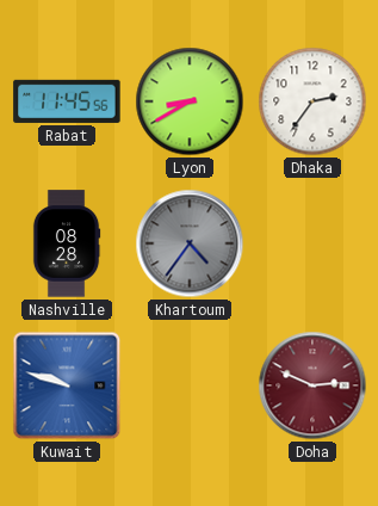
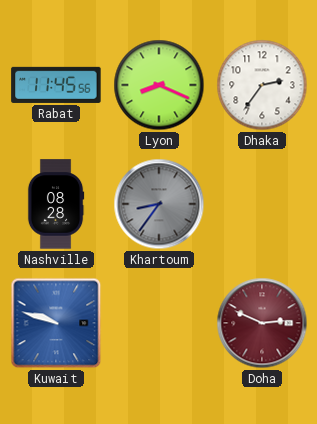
Lyon: 8:40 -> 8:19 (159, 85)
Khartoum: 4:36 -> 8:36 (159, 204)
